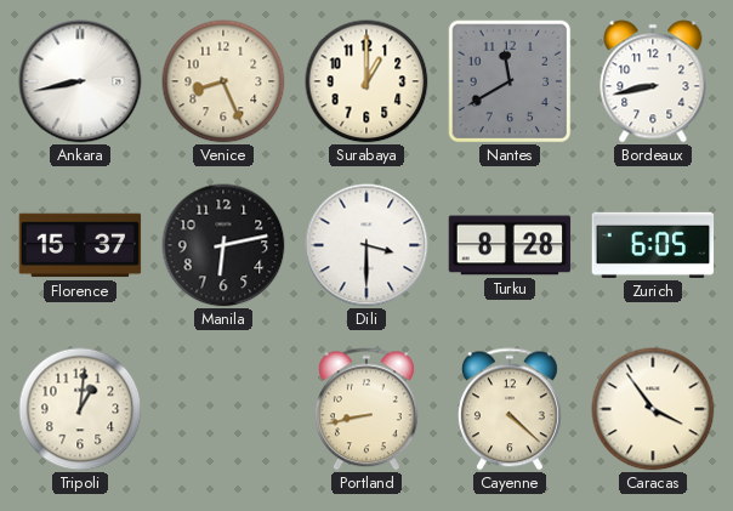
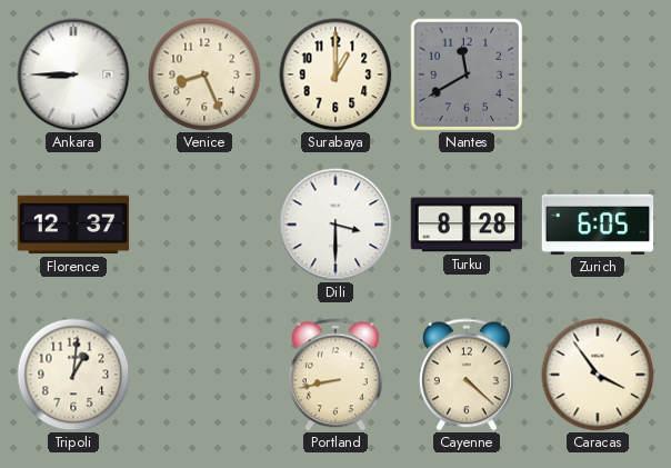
Ankara: 8:43 -> 8:45 (73, 74)
Bordeaux: 8:43 -> none (653, 81)
Florence: 15:37 -> 12:37 (73, 225)
Manila: 6:13 -> none (223, 245)
